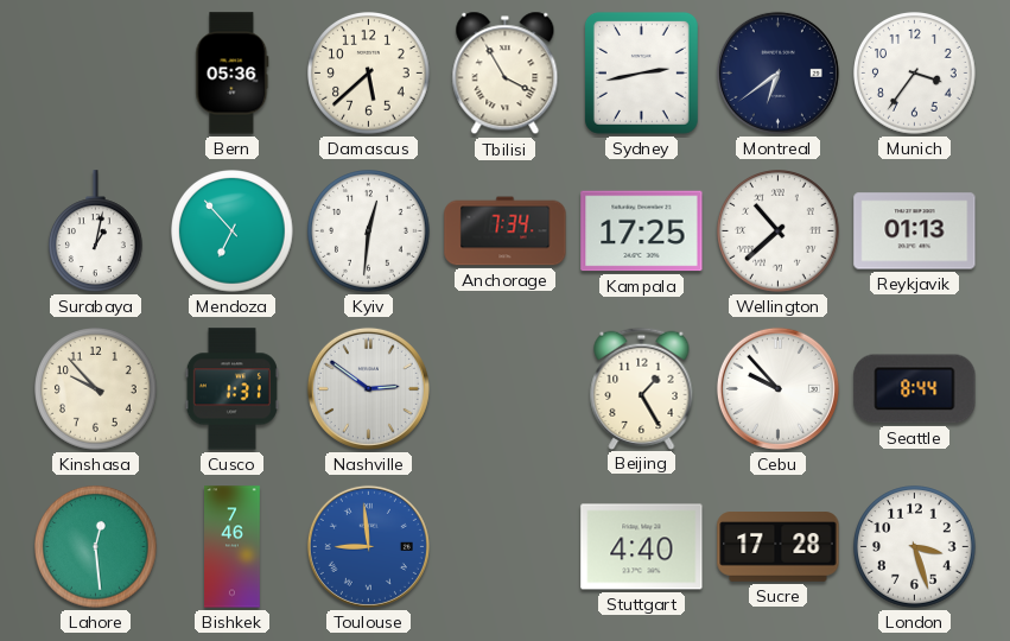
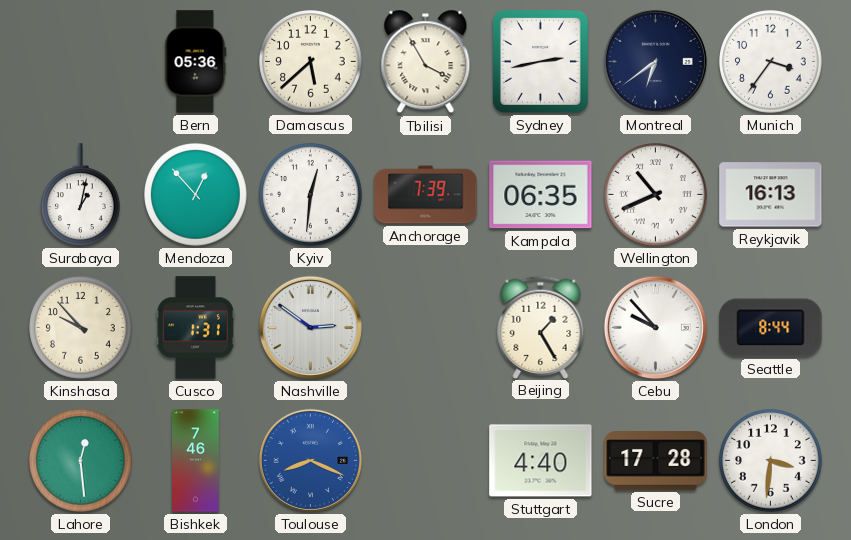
Mendoza: 6:53 -> 12:53 (196, 195)
Anchorage: 7:34 -> 7:39 (426, 195)
Kampala: 17:25 -> 06:35 (541, 195)
Wellington: 10:38 -> 10:41 (656, 195)
Reykjavik: 01:13 -> 16:13 (771, 195)
Toulouse: 8:59 -> 8:19 (310, 460)
London: 3:27 -> 3:31 (771, 461)
